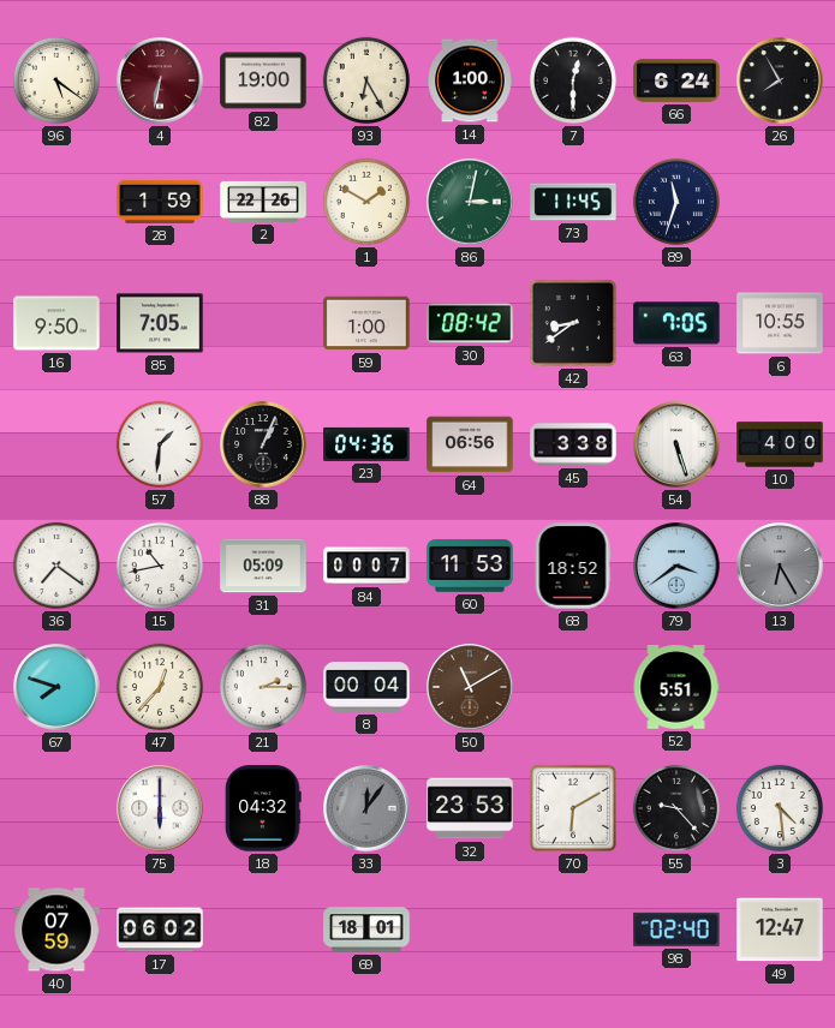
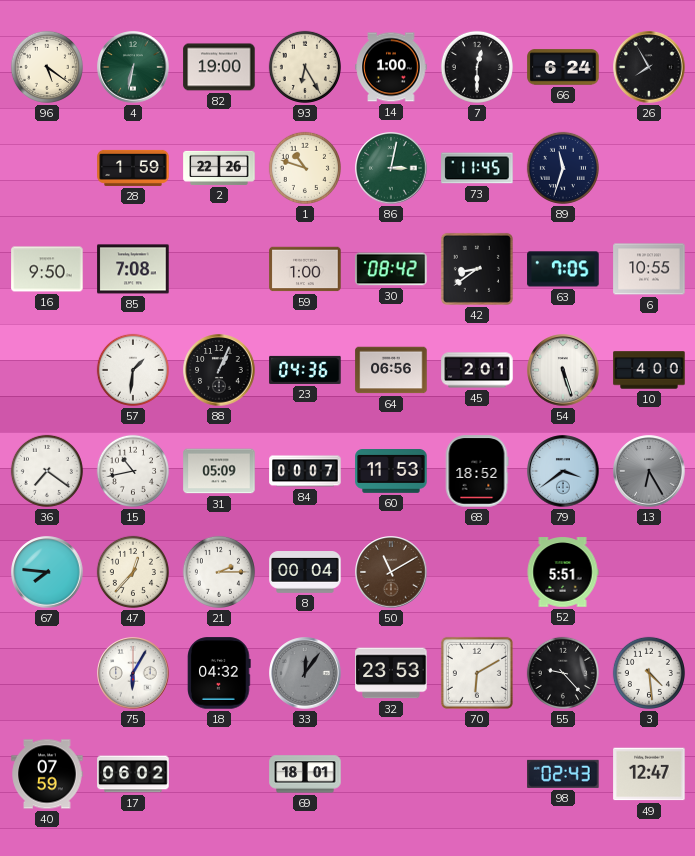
4 dial: burgundy -> green (133, 67)
1: 1:50 -> 10:48 (305, 168)
85: 7:05 -> 7:08 (133, 269)
45: 3:38 -> 2:01 (477, 370)
67: 7:48 -> 7:46 (47, 572)
75: 6:00 -> 6:05 (133, 673)
98: 02:40 -> 02:43 (563, 774)
